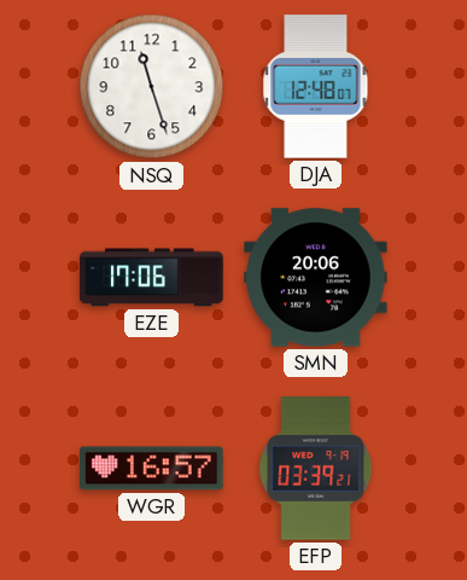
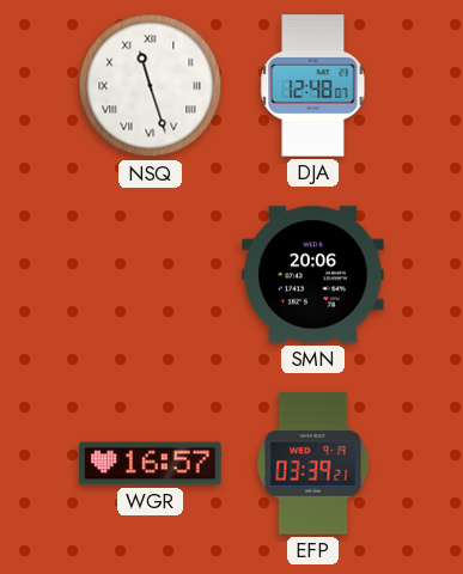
NSQ numerals: Arabic -> Roman (151, 86)
EZE: 17:06 -> none (152, 278)
